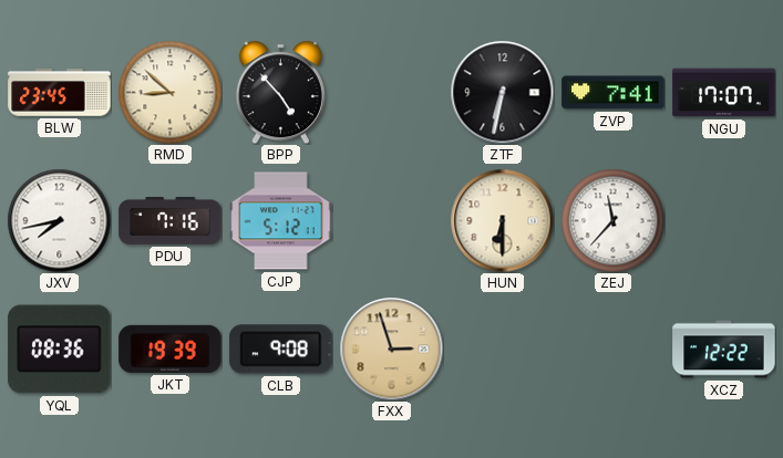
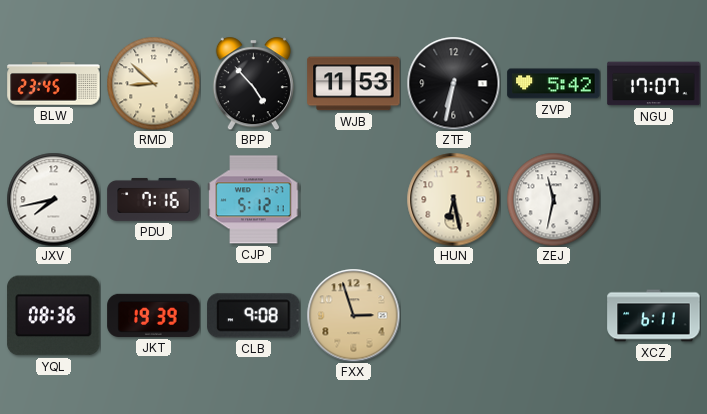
WJB: none -> 11:53 (354, 84)
ZVP: 7:41 -> 5:42 (554, 84)
HUN: 6:30 -> 6:28 (453, 199)
ZEJ: 11:37 -> 11:32 (553, 199)
XCZ: 12:22 -> 6:11 (654, 316)
